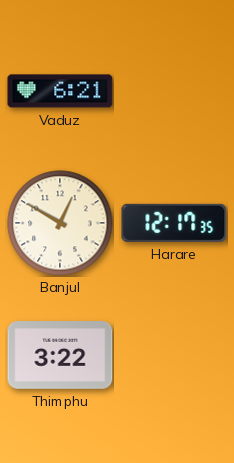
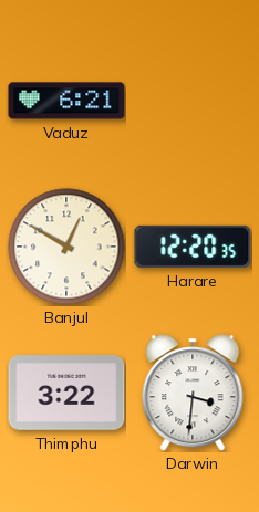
Harare: 12:17 -> 12:20 (193, 247)
Darwin: none -> 3:31 (193, 393)
